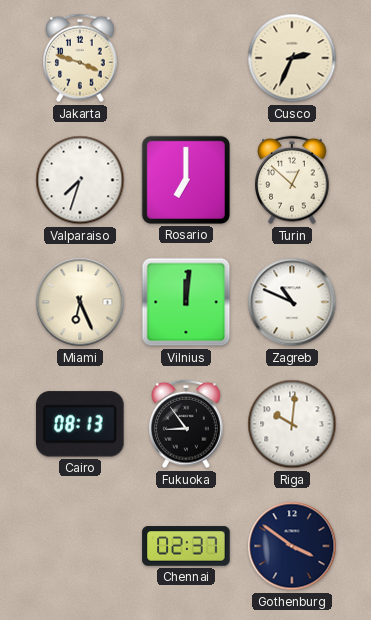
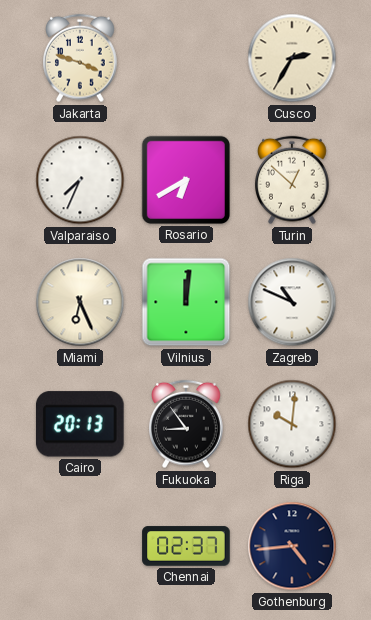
Cusco: 2:34 -> 2:35 (292, 58)
Valparaiso: 7:33 -> 7:34 (80, 180)
Rosario: 7:00 -> 6:40 (186, 180)
Cairo: 08:13 -> 20:13 (80, 424)
Gothenburg: 3:51 -> 4:44 (292, 546)
